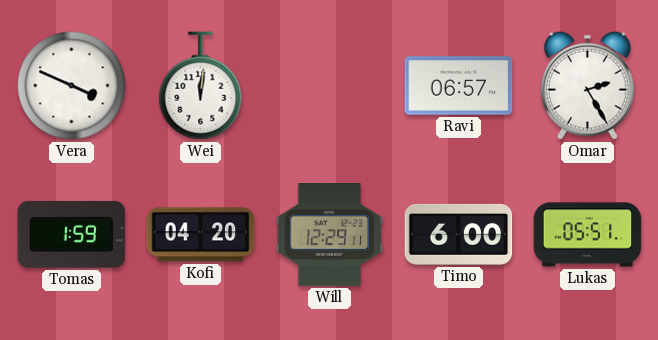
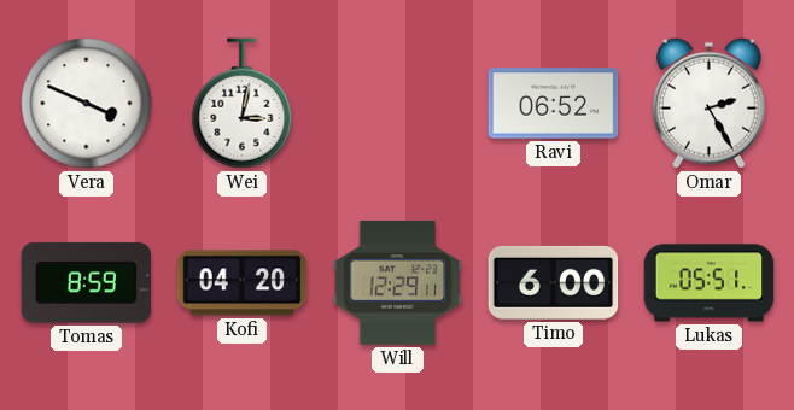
Wei: 12:01 -> 3:02 (243, 104)
Ravi: 06:57 -> 06:52 (554, 104)
Tomas: 1:59 -> 8:59 (87, 282)
